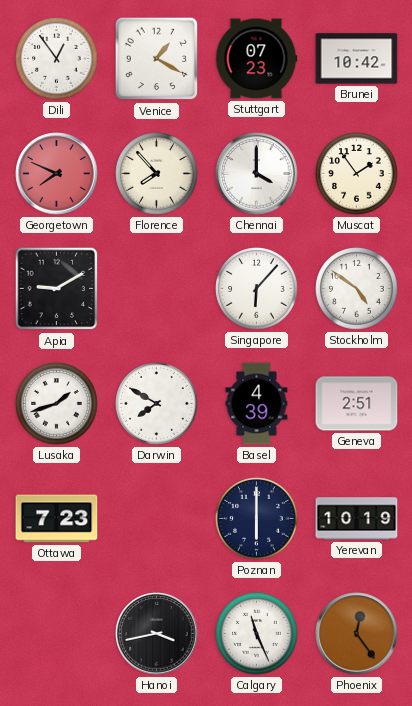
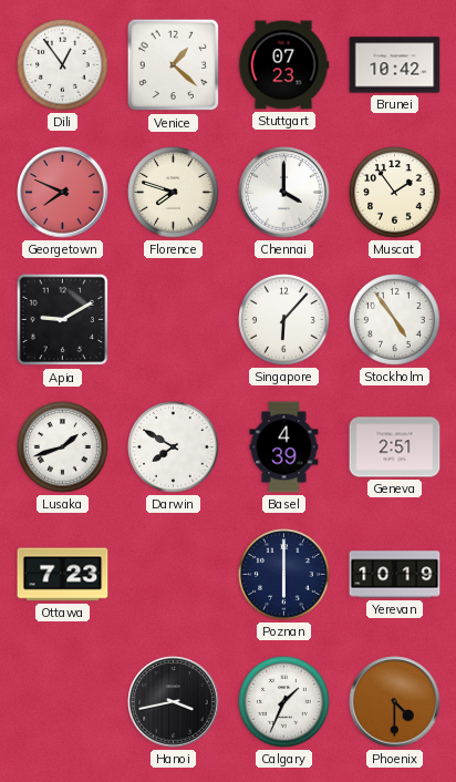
Venice: 1:20 -> 1:22 (174, 65)
Florence: 7:53 -> 7:48 (174, 193)
Stockholm: 4:51 -> 4:54 (395, 320)
Calgary: 11:26 -> 1:34 (284, 702)
Phoenix: 12:24 -> 4:30 (395, 702)
